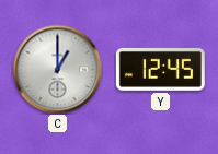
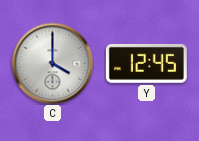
C: 1:00 -> 4:00 (52, 63)
